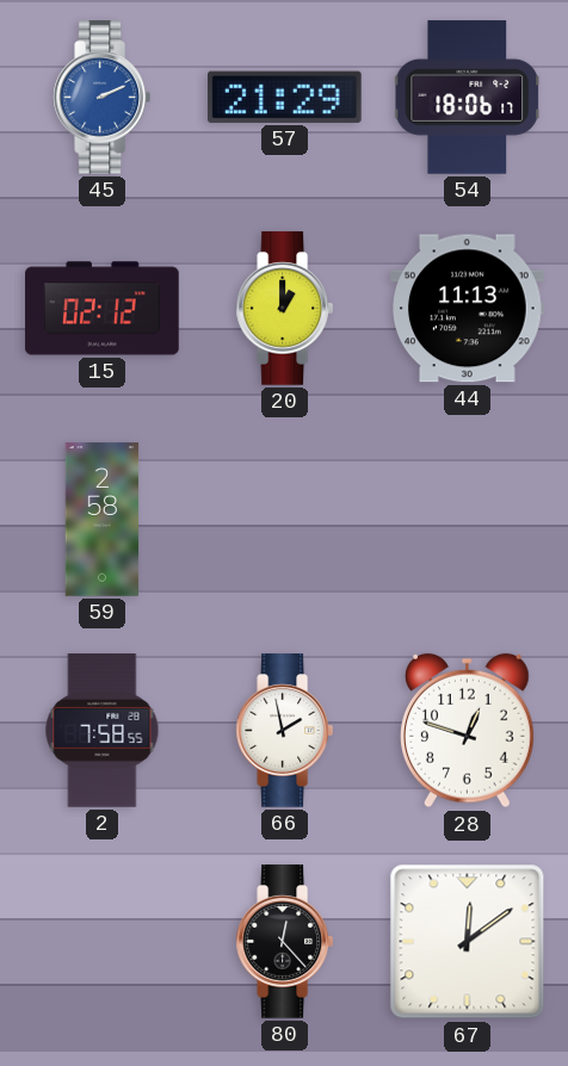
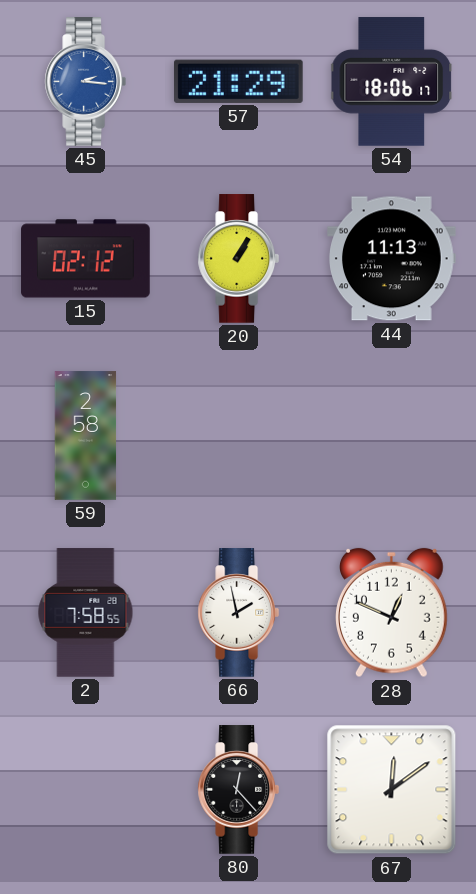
45: 2:11 -> 2:16 (85, 82)
20: 1:00 -> 1:05 (238, 259)
28: 12:48 -> 12:49 (392, 613)
